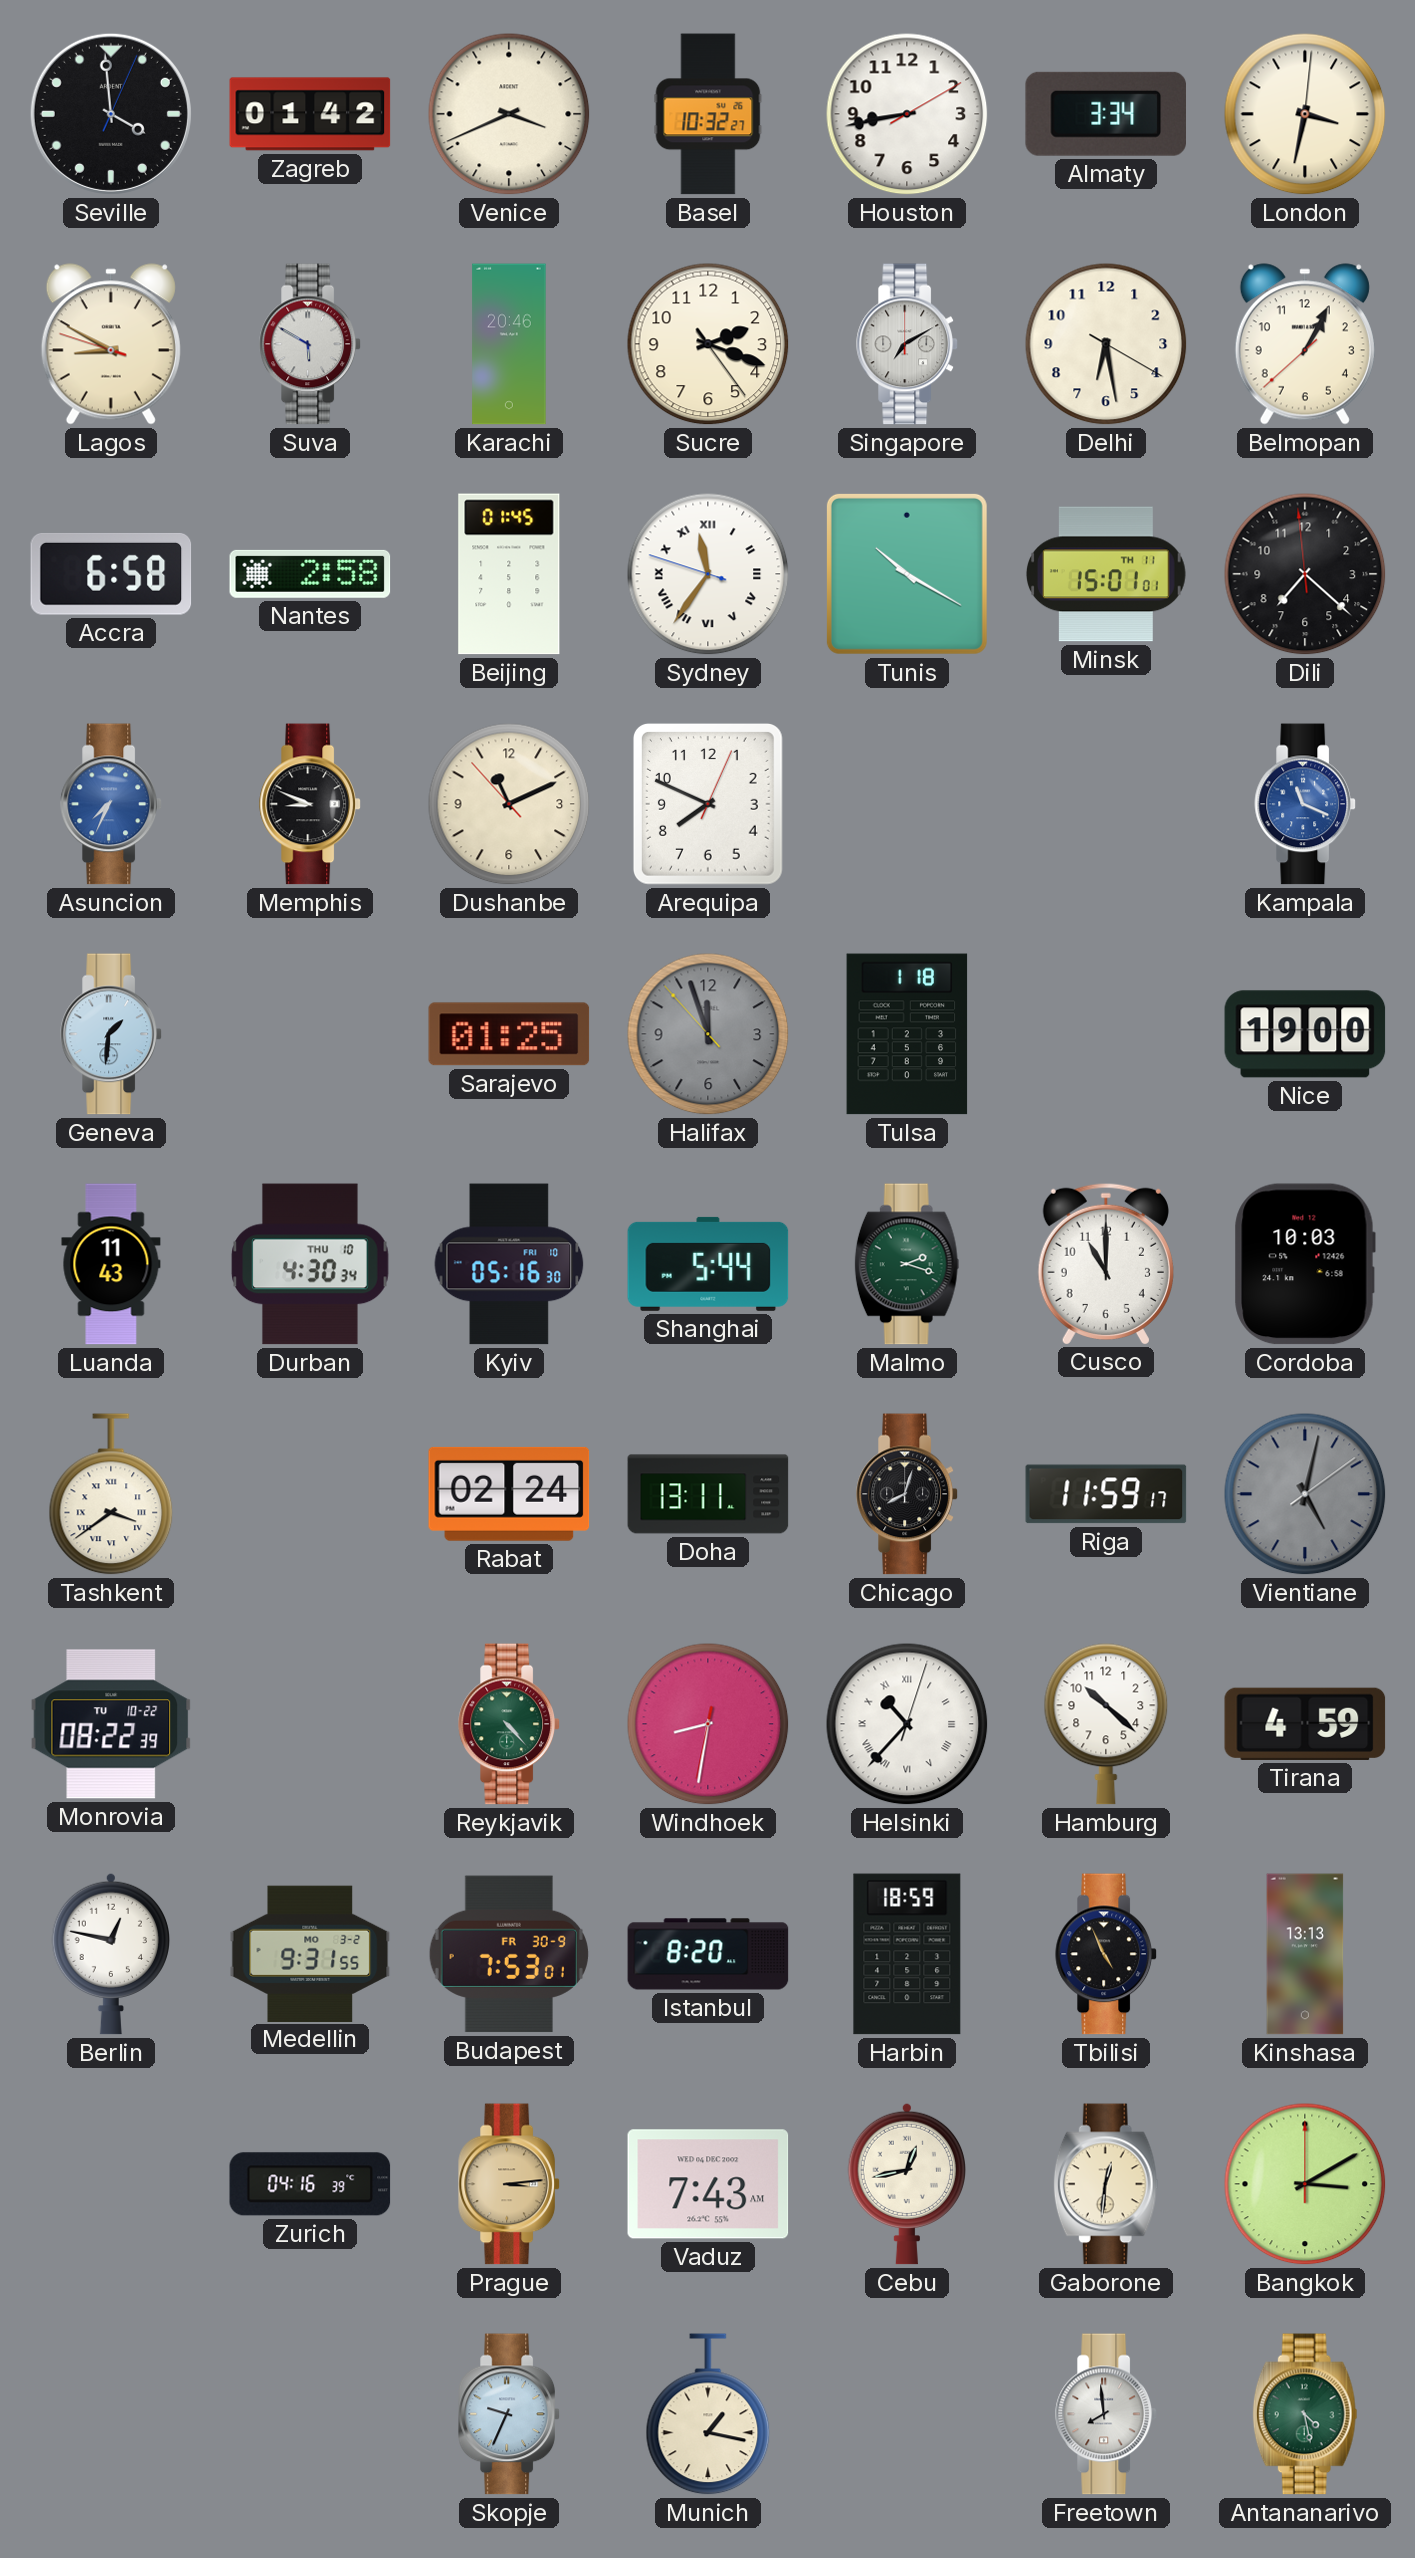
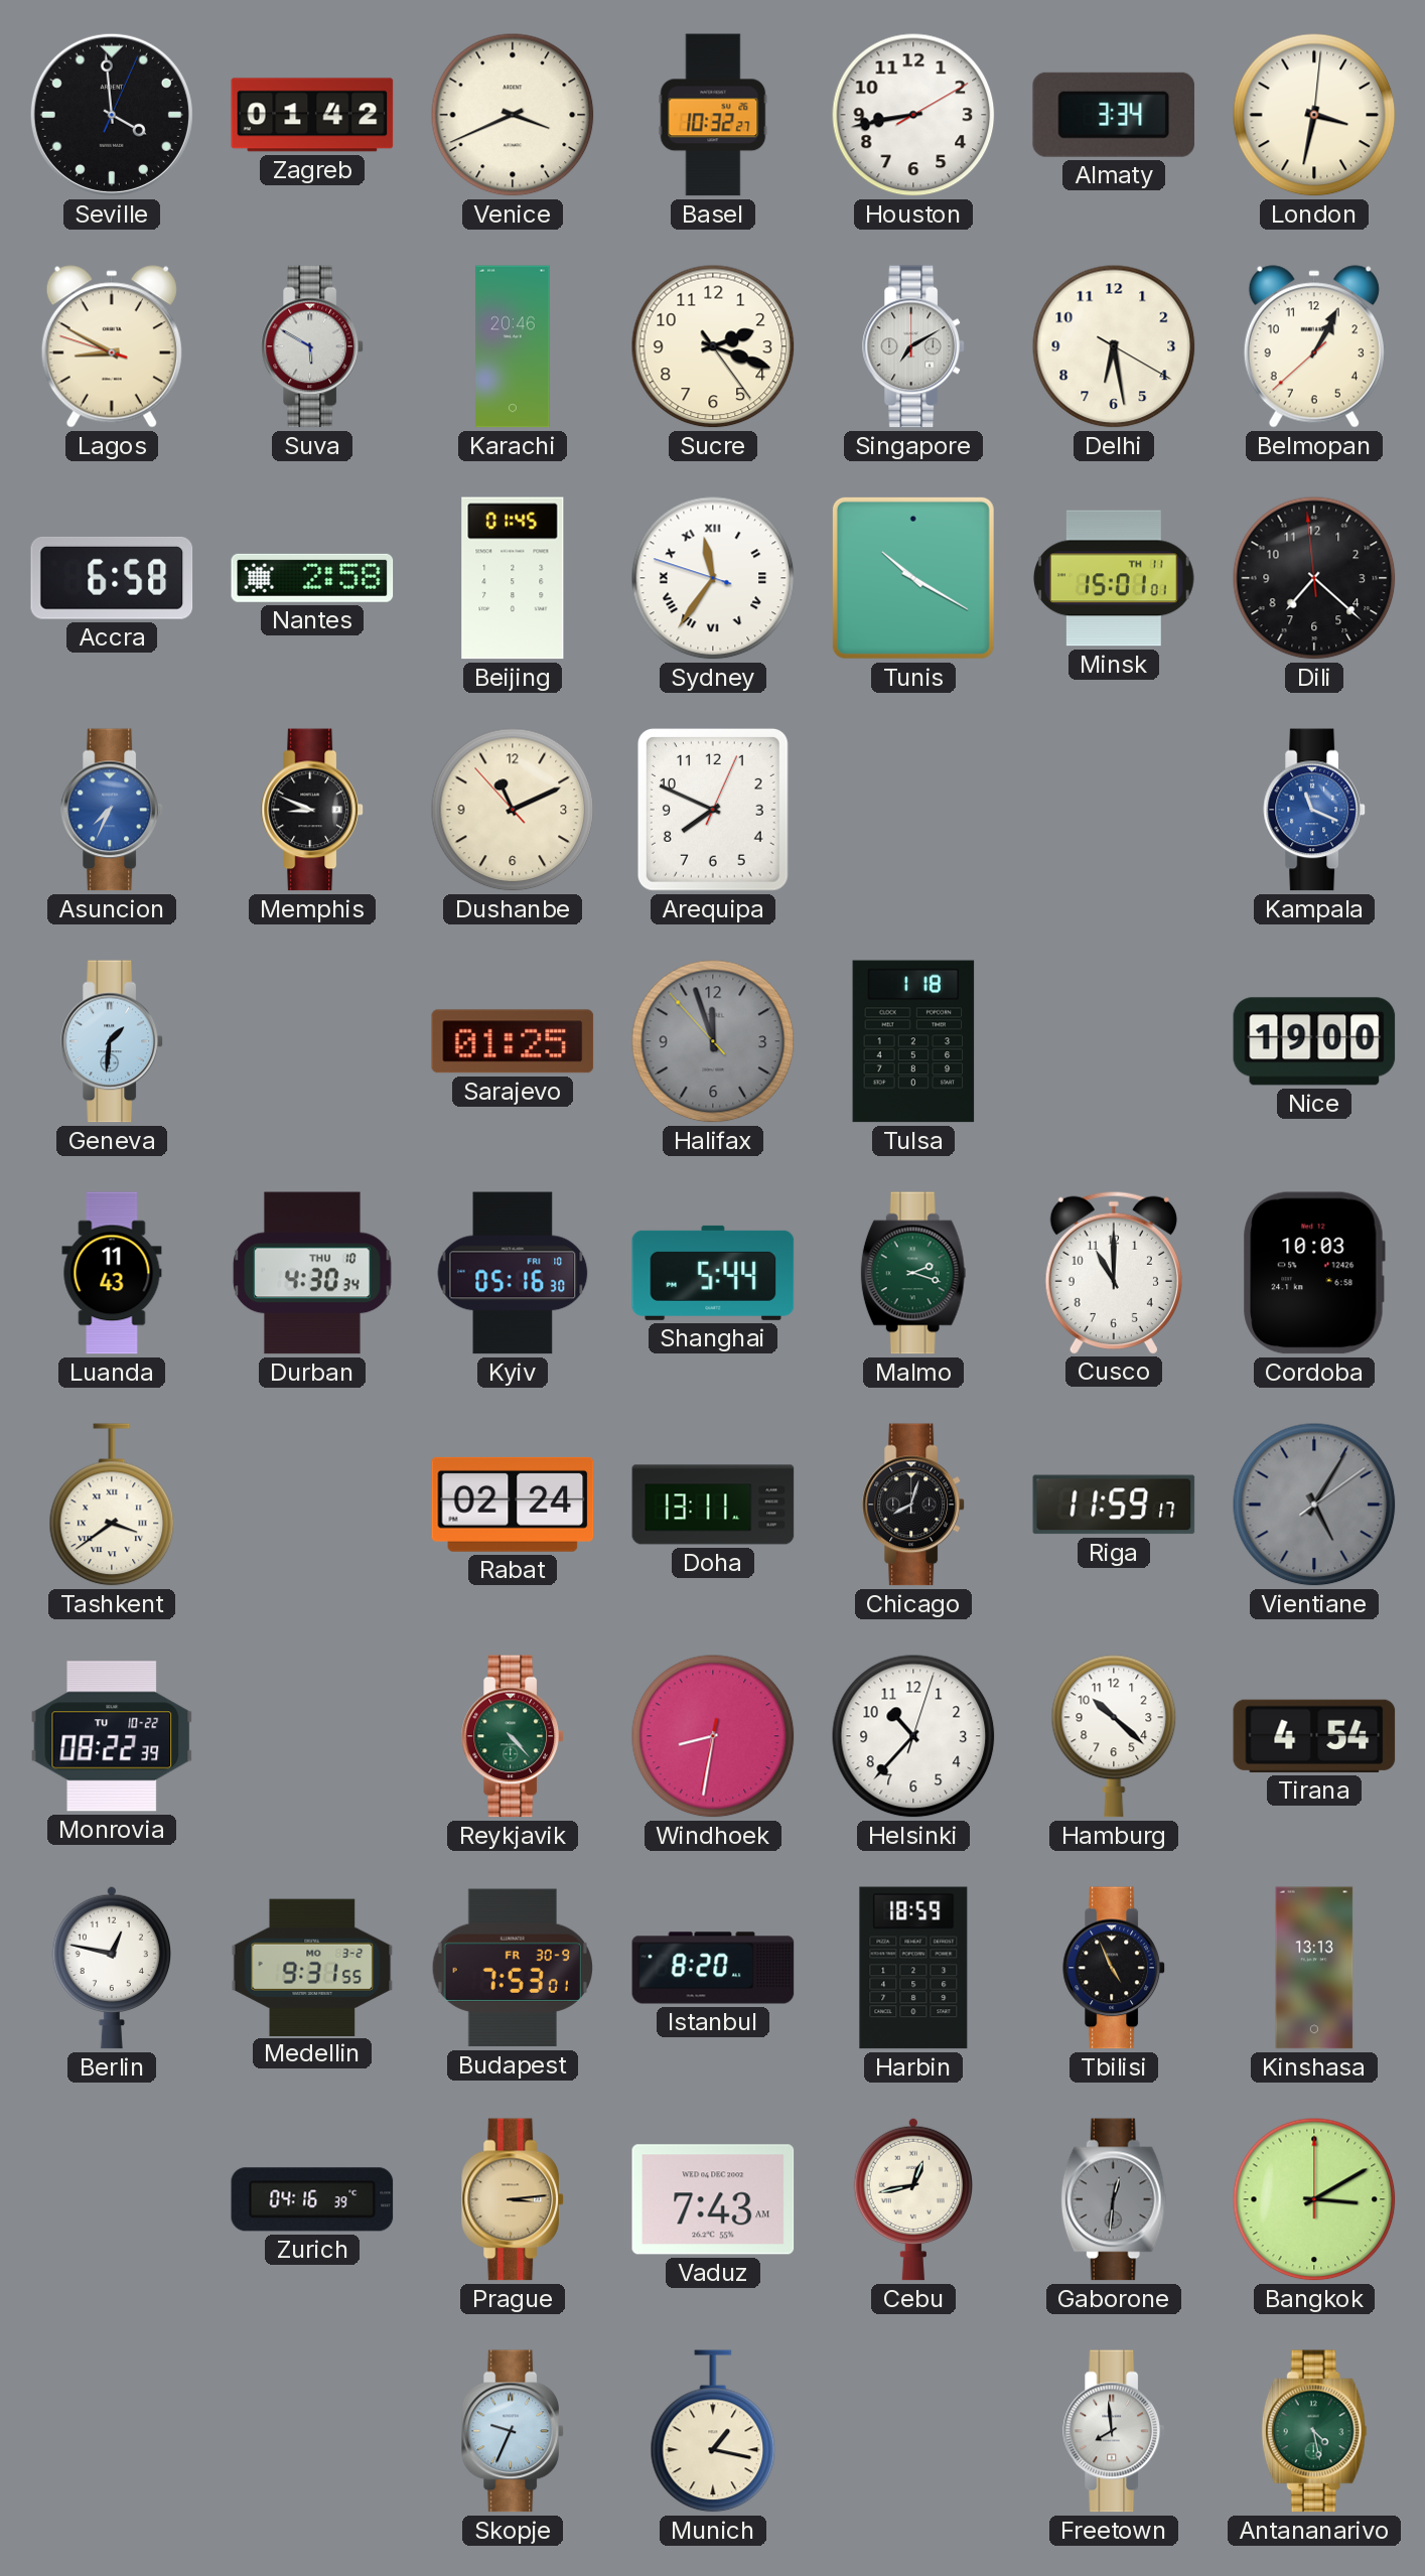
Vientiane: 5:02 -> 5:05 (1314, 1505)
Helsinki numerals: Roman -> Arabic (913, 1736)
Tirana: 4:59 -> 4:54 (1314, 1736)
Gaborone dial: cream -> grey (1114, 2199)
